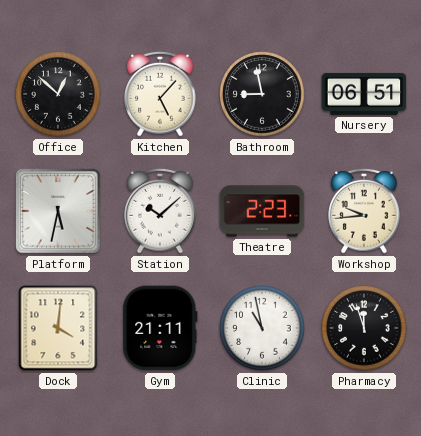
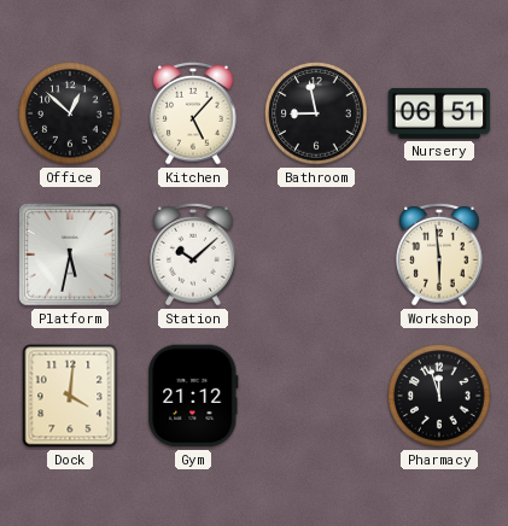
Theatre: 2:23 -> none (262, 211)
Workshop: 9:44 -> 5:59 (439, 255)
Gym: 21:11 -> 21:12 (193, 396)
Clinic: 10:58 -> none (262, 328)
